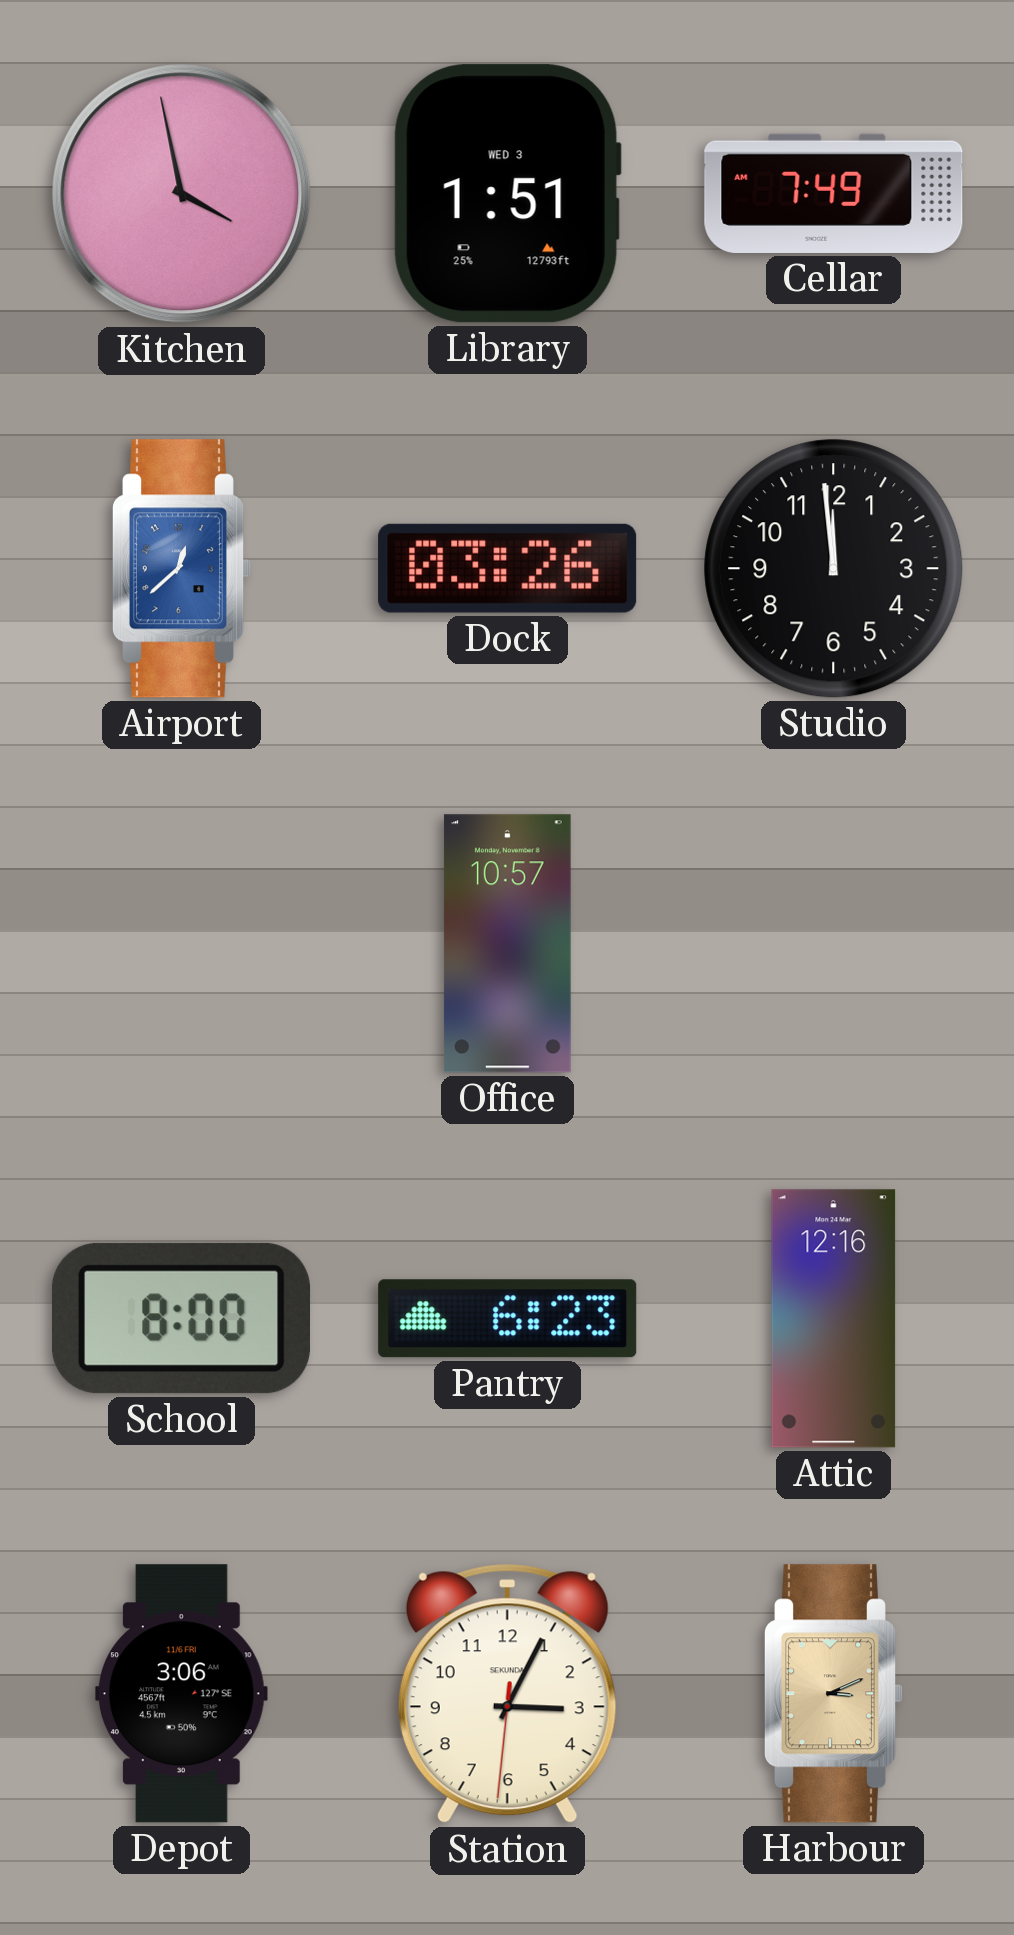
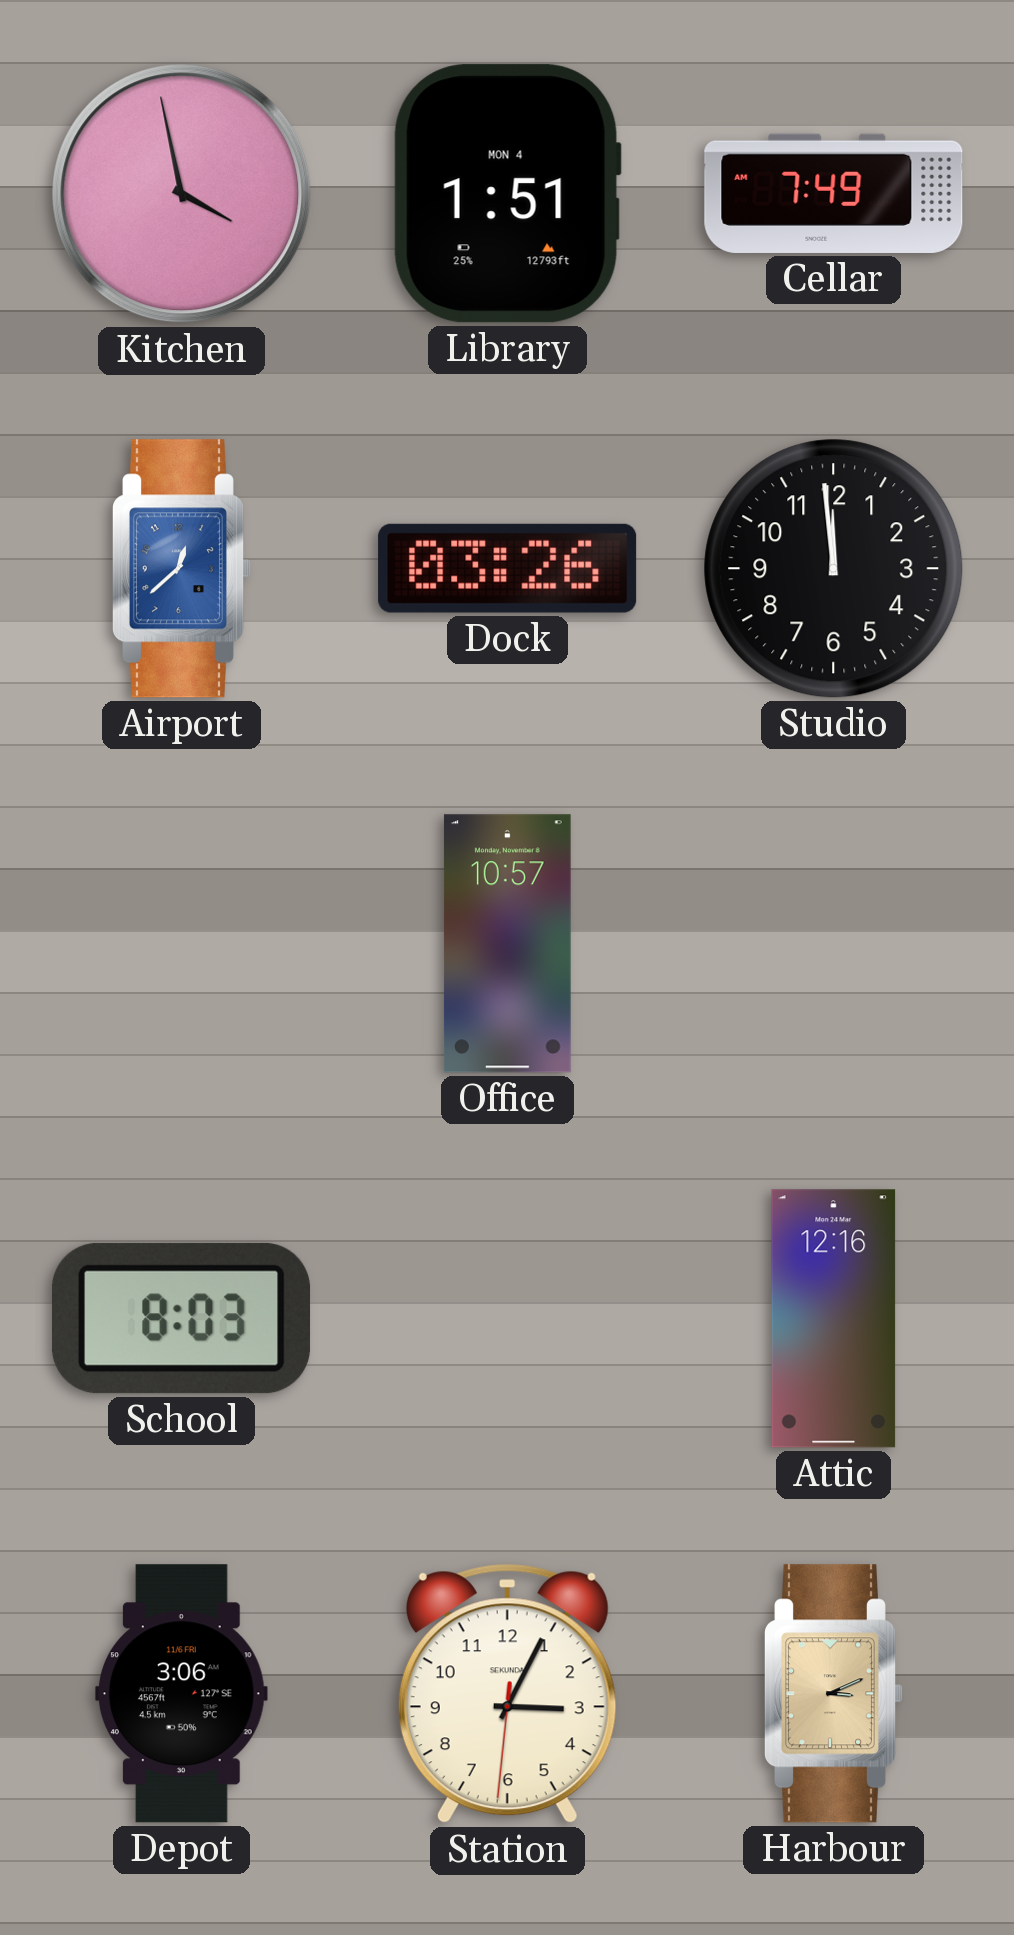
Library date: WED 3 -> MON 4 (507, 194)
School: 8:00 -> 8:03 (181, 1318)
Pantry: 6:23 -> none (508, 1319)
